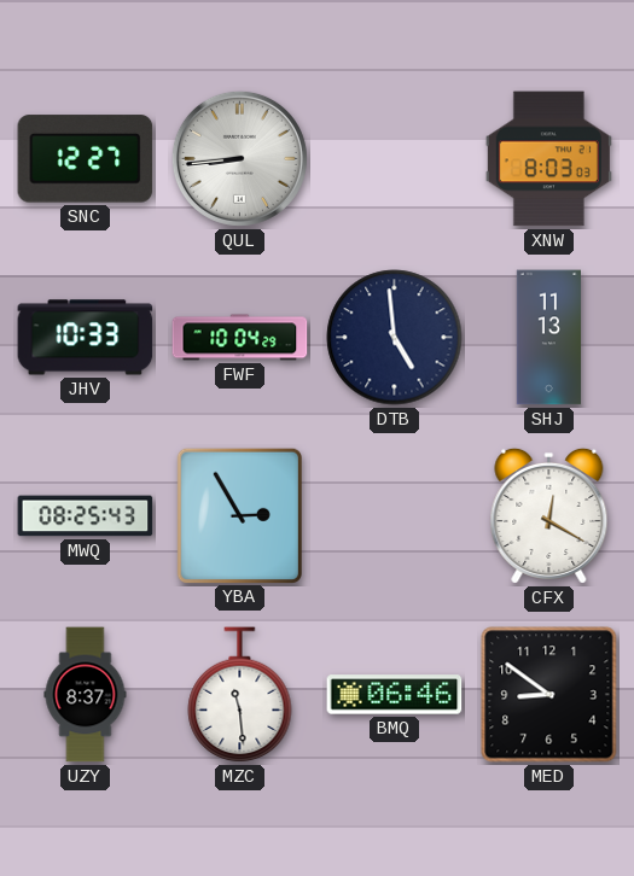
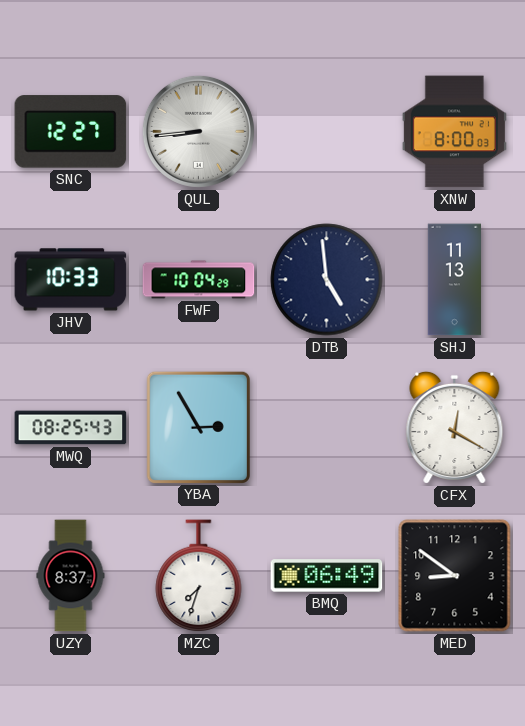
XNW: 8:03 -> 8:00 (454, 132)
MZC: 11:29 -> 7:33 (199, 576)
BMQ: 06:46 -> 06:49 (327, 576)
